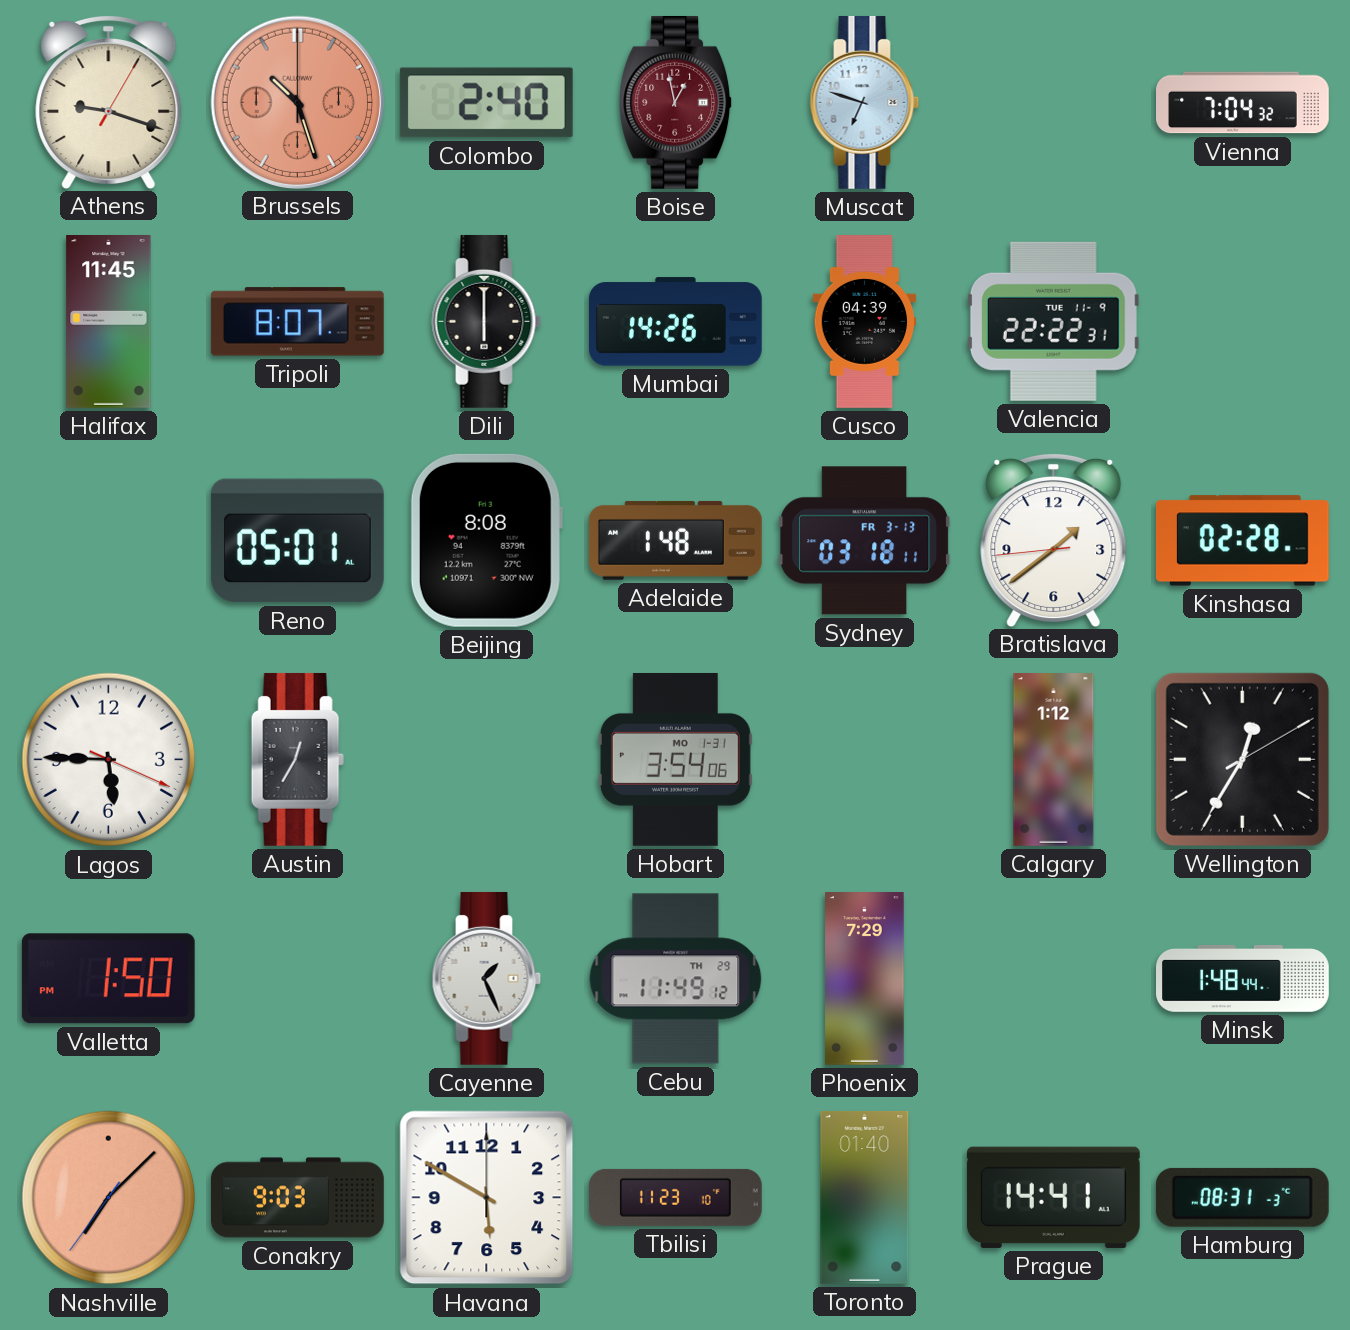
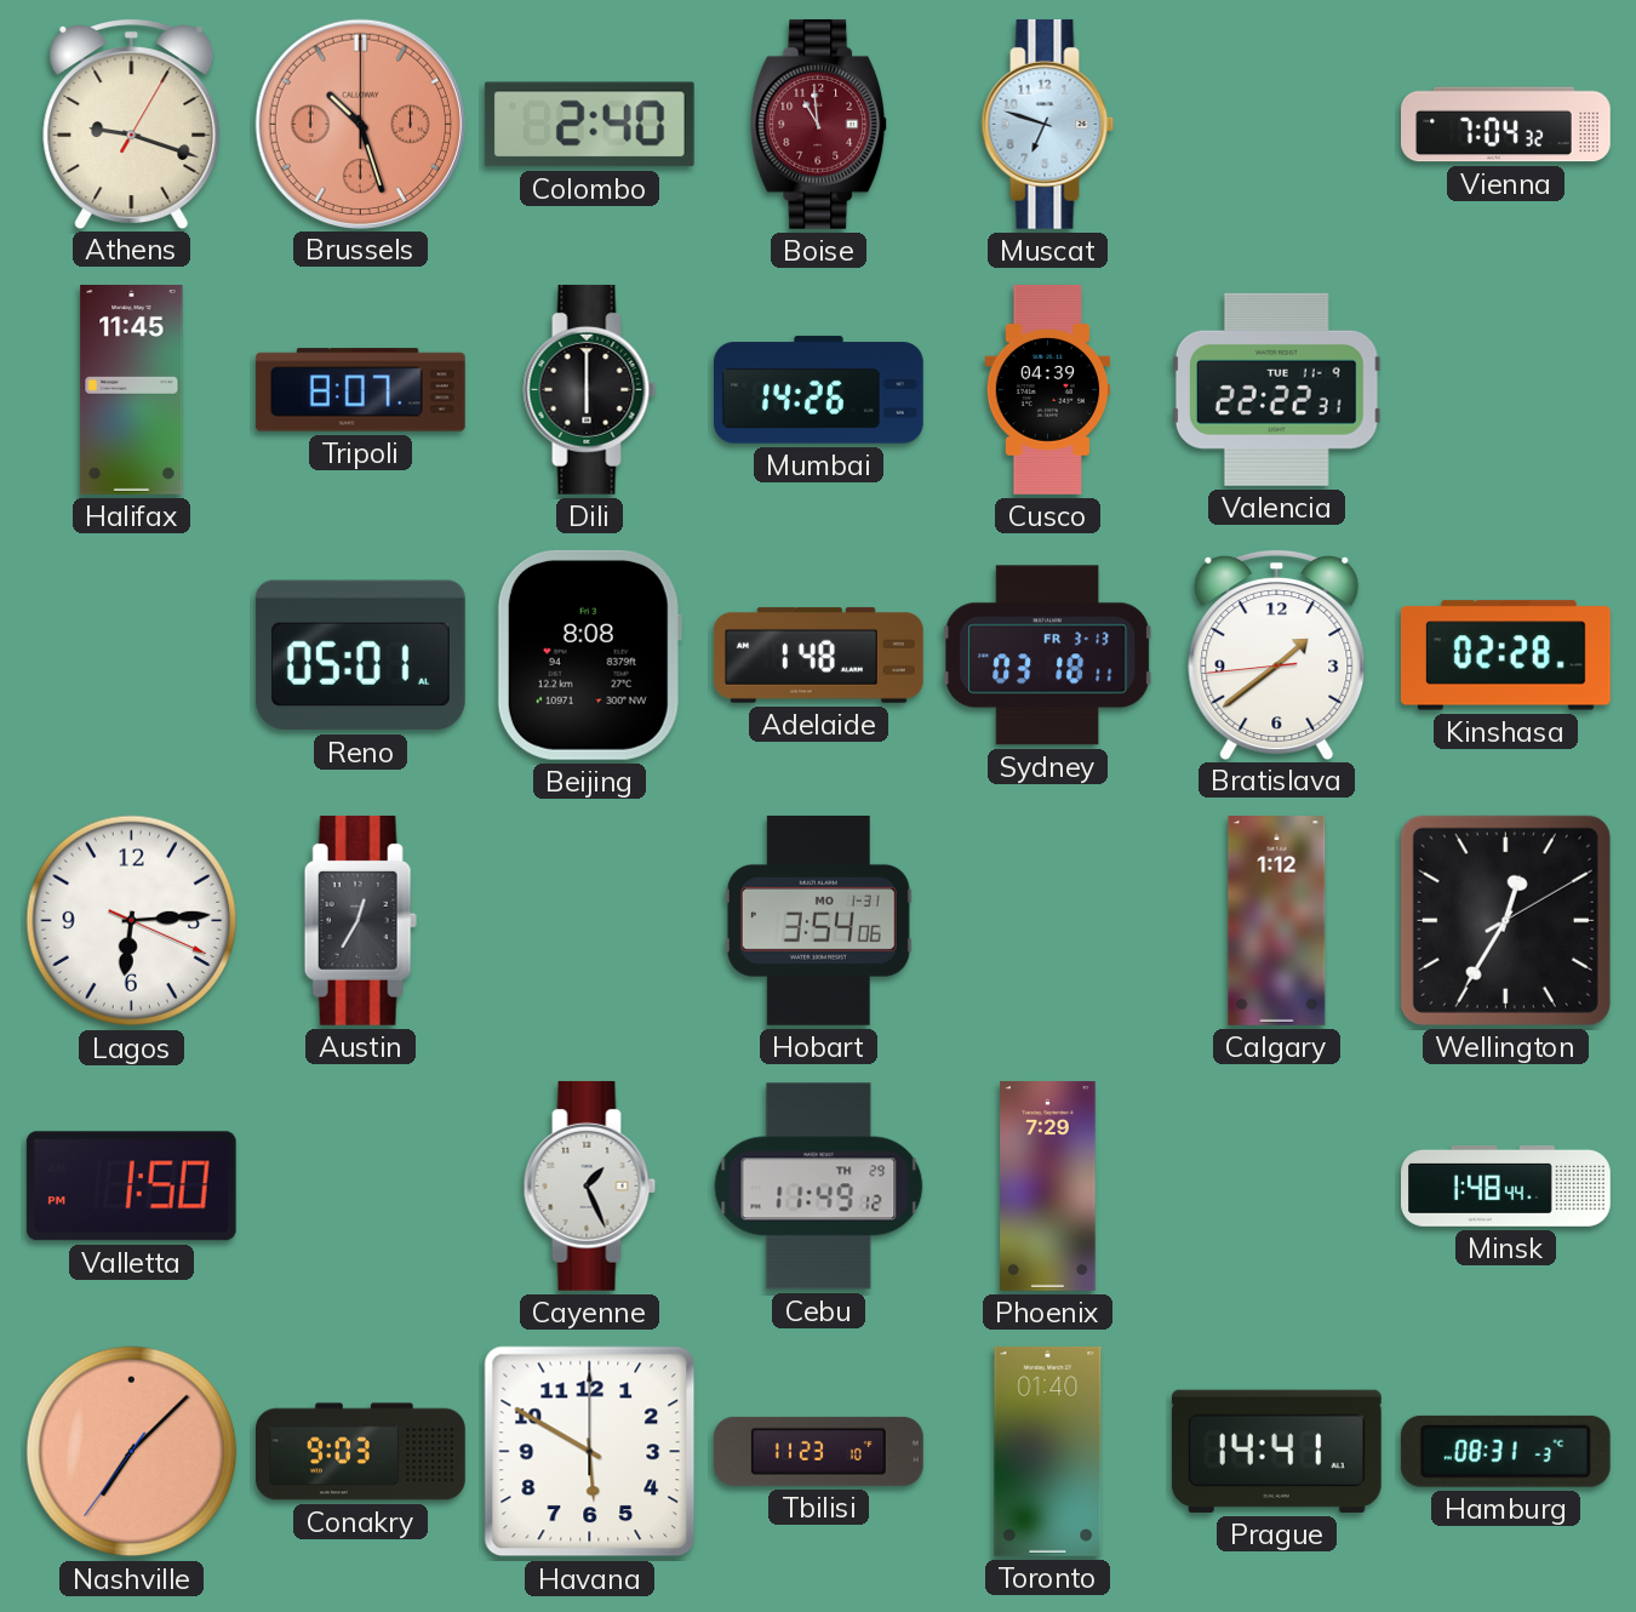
Boise: 12:58 -> 10:59 (819, 124)
Lagos: 5:45 -> 6:14 (132, 921)
